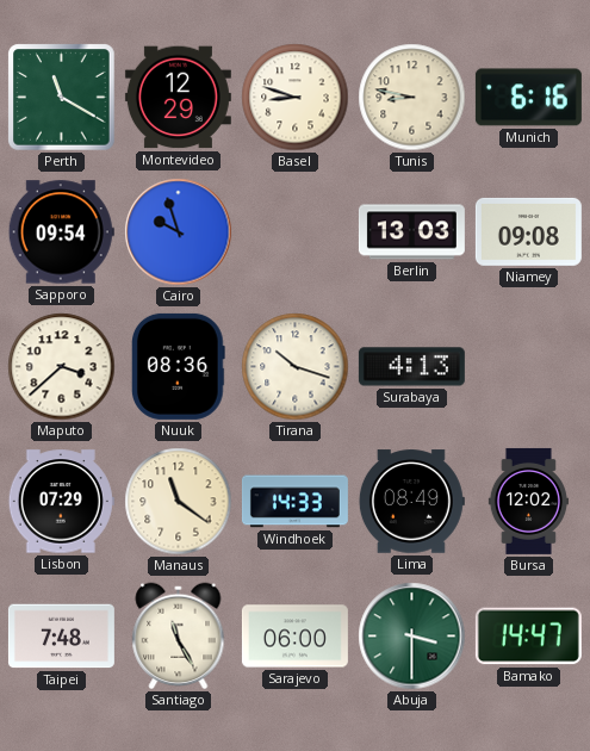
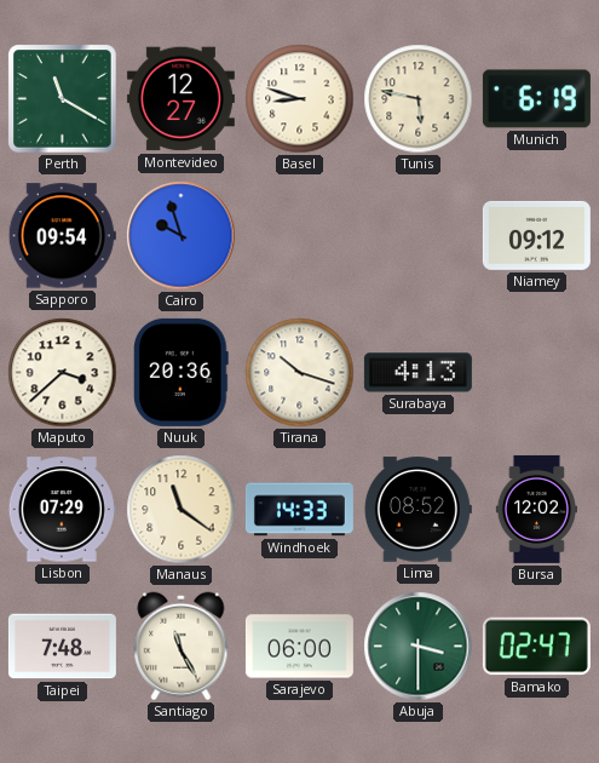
Montevideo: 12:29 -> 12:27 (180, 99)
Tunis: 8:47 -> 5:47 (419, 99)
Munich: 6:16 -> 6:19 (536, 99)
Berlin: 13:03 -> none (411, 232)
Niamey: 09:08 -> 09:12 (536, 235)
Nuuk: 08:36 -> 20:36 (182, 372)
Lima: 08:49 -> 08:52 (417, 510)
Bamako: 14:47 -> 02:47 (536, 647)
